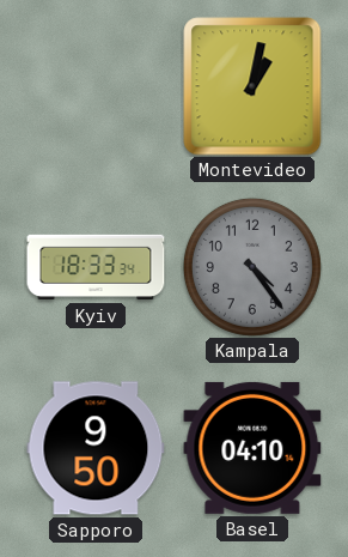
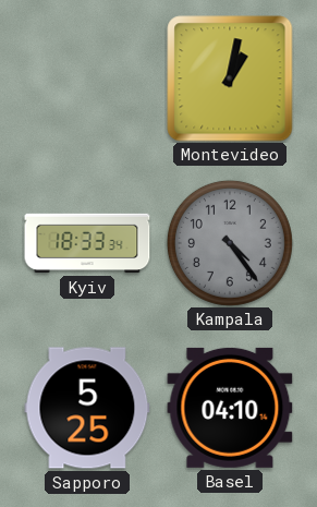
Sapporo: 9:50 -> 5:25 (87, 408)
